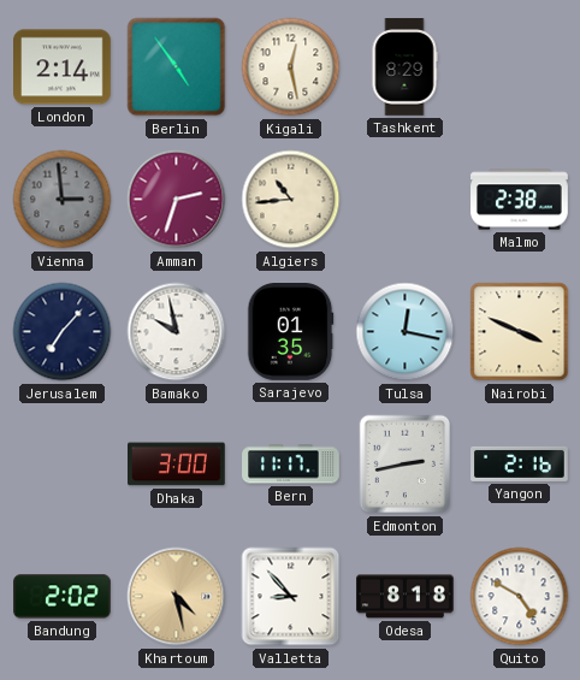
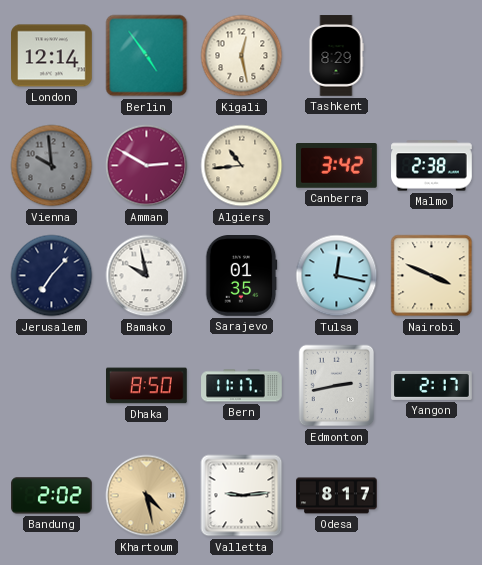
London: 2:14 -> 12:14 (52, 56)
Vienna: 2:59 -> 9:59 (52, 166)
Amman: 2:33 -> 2:50 (147, 166)
Canberra: none -> 3:42 (336, 166)
Dhaka: 3:00 -> 8:50 (147, 386)
Yangon: 2:16 -> 2:17 (432, 385)
Valletta: 8:53 -> 9:14 (242, 496)
Odesa: 8:18 -> 8:17 (337, 496)
Quito: 4:50 -> none (520, 597)
